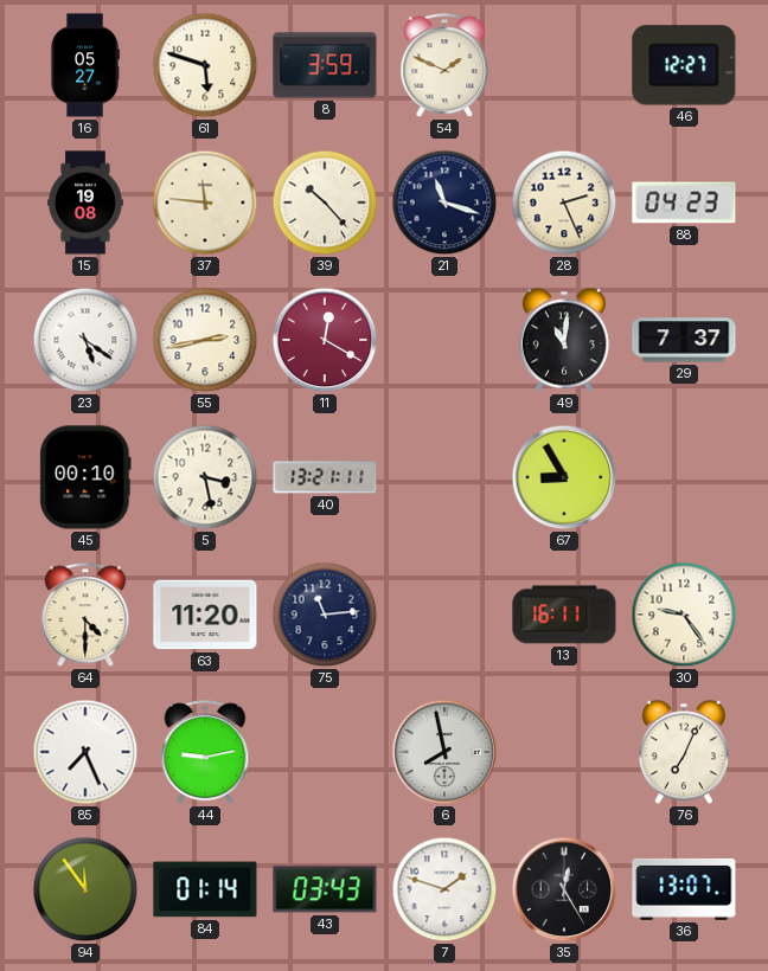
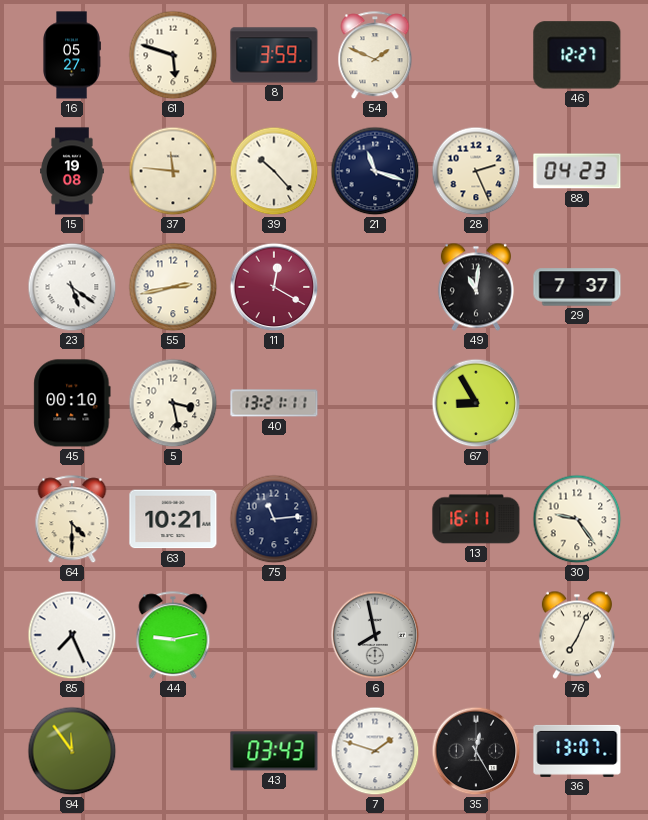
63: 11:20 -> 10:21 (173, 519)
84: 01:14 -> none (205, 889)
